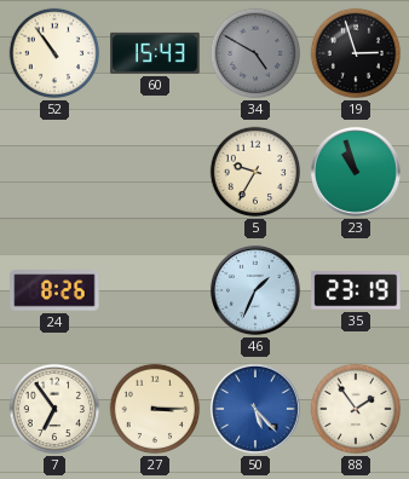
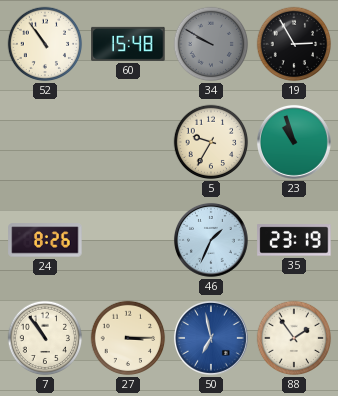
60: 15:43 -> 15:48 (128, 44)
34: 4:50 -> 9:50 (211, 44)
19: 2:57 -> 2:55 (294, 44)
7: 6:54 -> 10:54 (45, 338)
50: 5:23 -> 6:58 (211, 338)
